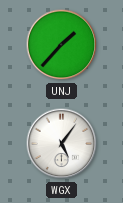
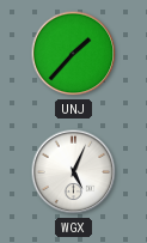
WGX: 5:06 -> 5:04 (74, 172)
